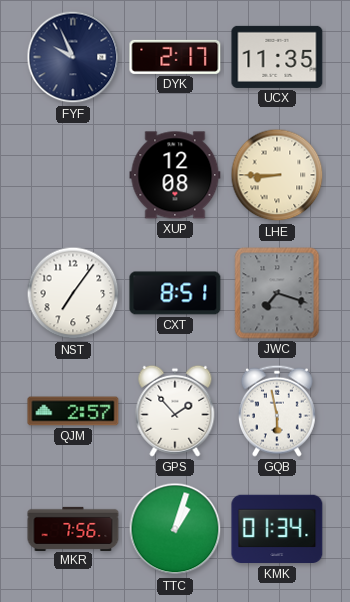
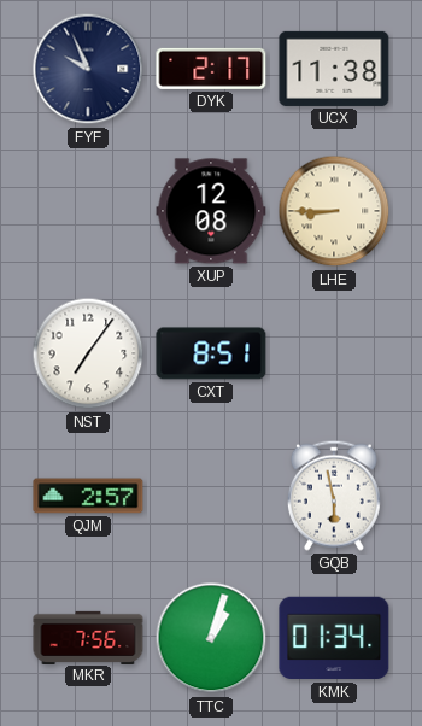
UCX: 11:35 -> 11:38 (334, 69)
JWC: 7:18 -> none (277, 293)
GPS: 1:53 -> none (175, 411)
